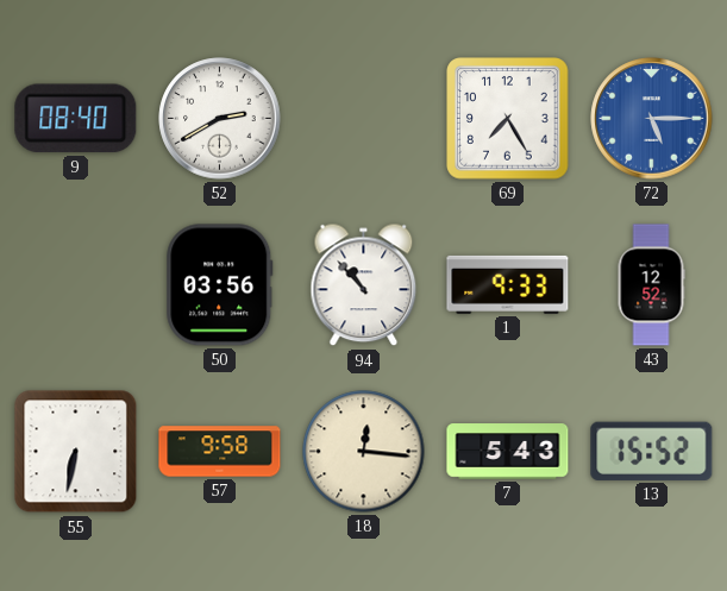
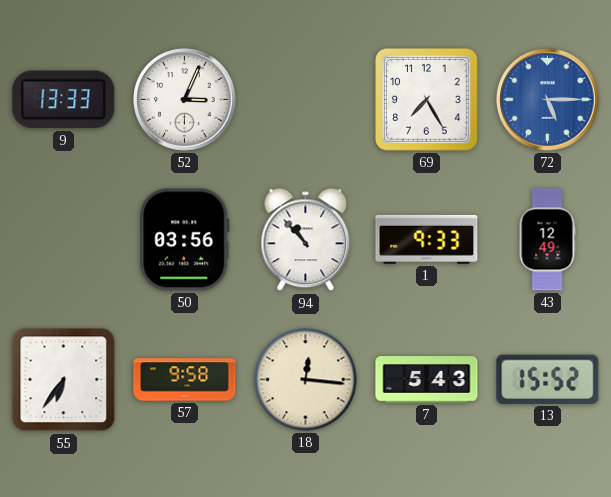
9: 08:40 -> 13:33 (64, 100)
52: 2:40 -> 3:04 (185, 100)
43: 12:52 -> 12:49 (547, 240)
55: 6:32 -> 6:36 (64, 380)
